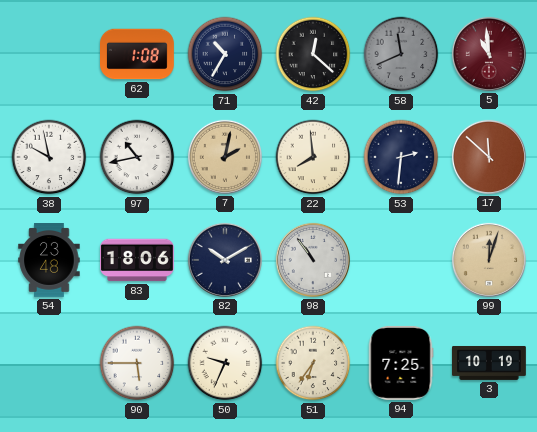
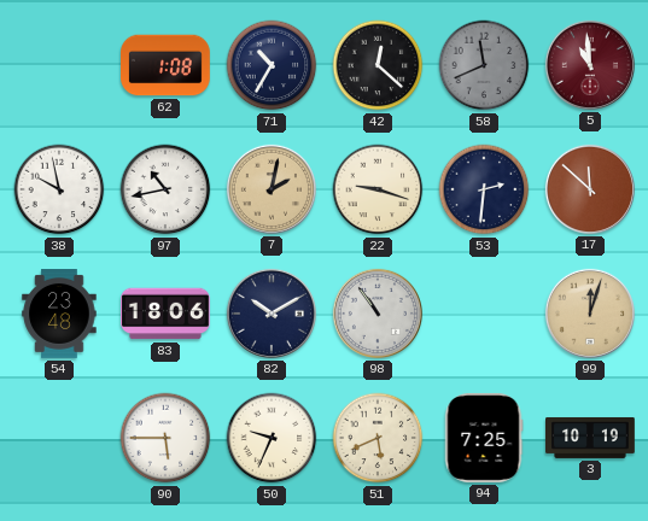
22: 7:59 -> 9:18 (378, 189)
51: 6:36 -> 5:41 (378, 438)
